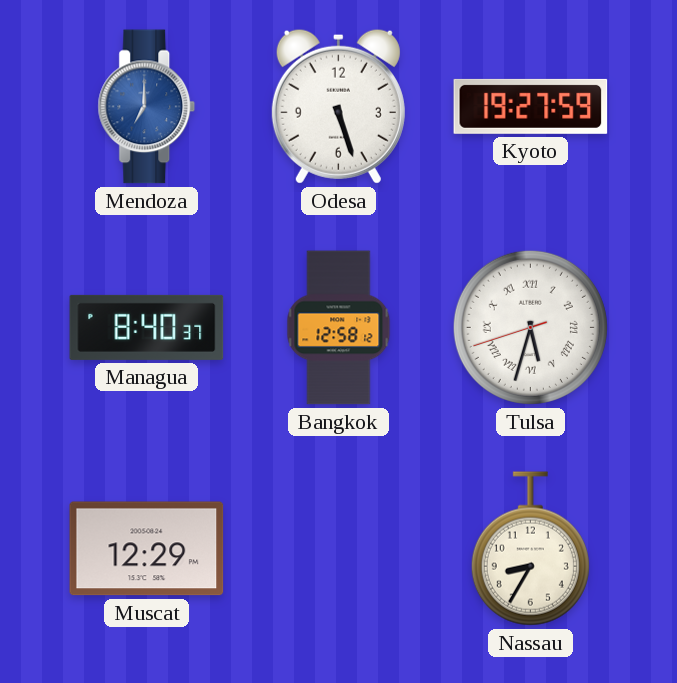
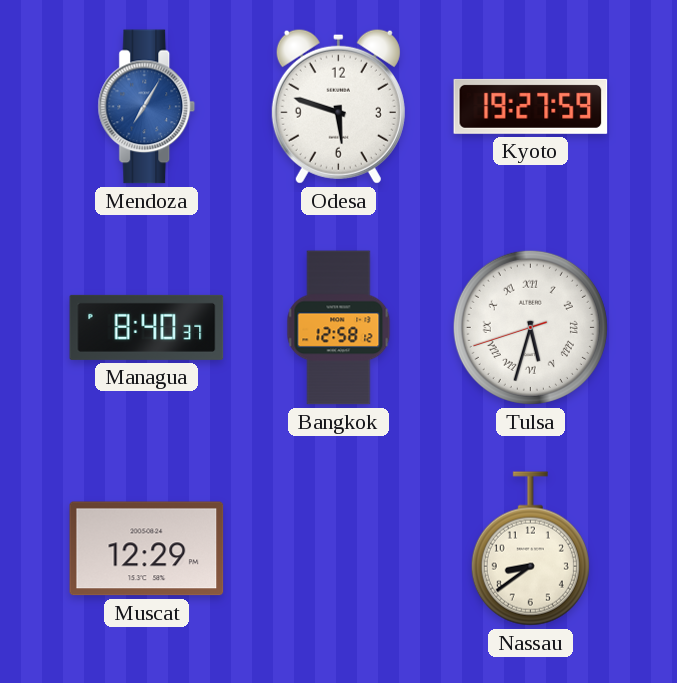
Mendoza: 7:00 -> 7:05 (147, 107)
Odesa: 5:27 -> 5:48 (338, 106)
Nassau: 8:35 -> 8:39 (530, 549)
